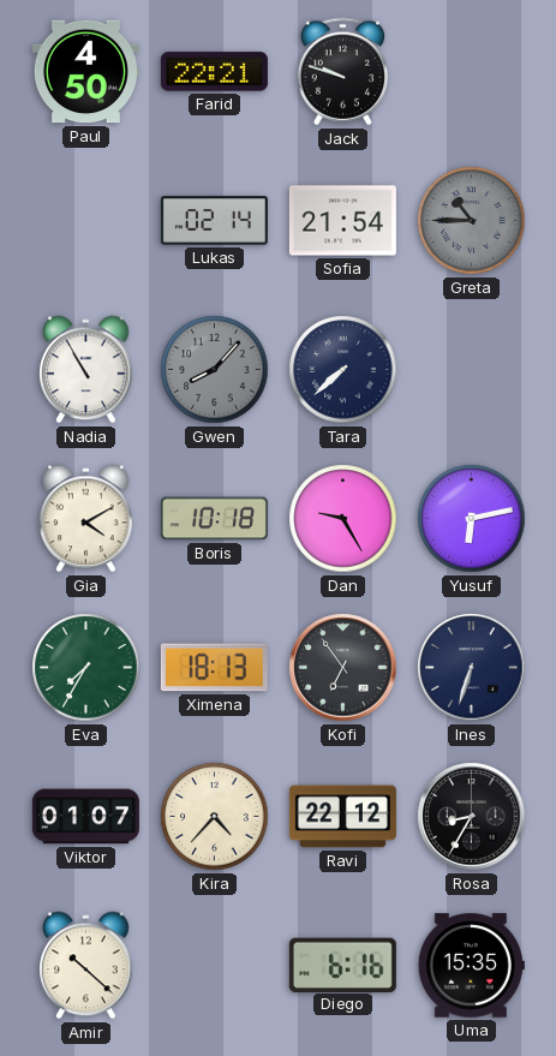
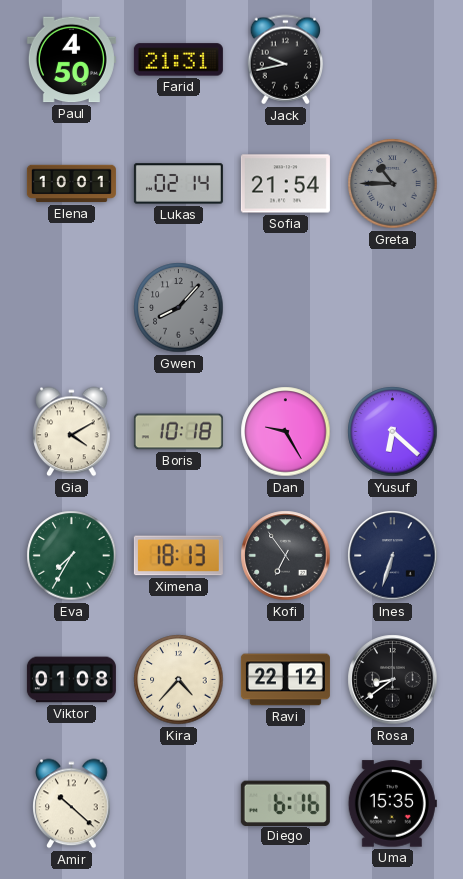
Farid: 22:21 -> 21:31 (178, 60)
Jack: 9:48 -> 9:43 (285, 60)
Elena: none -> 10:01 (71, 184)
Nadia: 10:55 -> none (86, 370)
Tara: 7:38 -> none (343, 370)
Yusuf: 6:13 -> 6:22 (393, 432)
Viktor: 01:07 -> 01:08 (71, 680)
Rosa: 8:35 -> 8:39 (393, 680)
